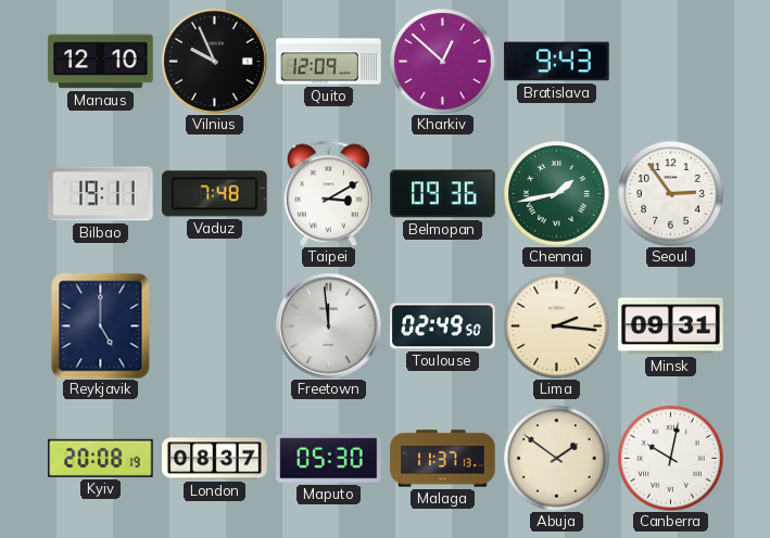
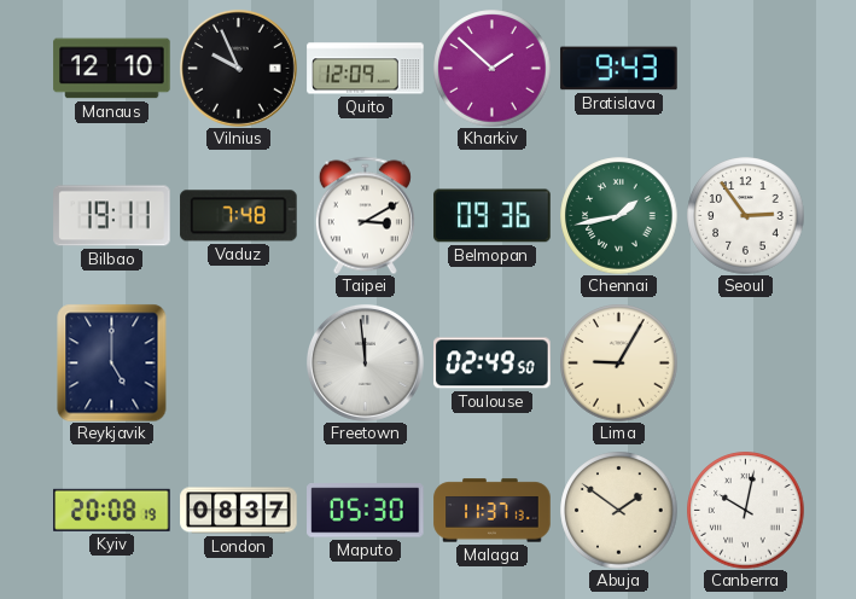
Kharkiv: 12:52 -> 1:52 (493, 69)
Lima: 2:16 -> 9:05 (619, 364)
Minsk: 09:31 -> none (671, 326)
